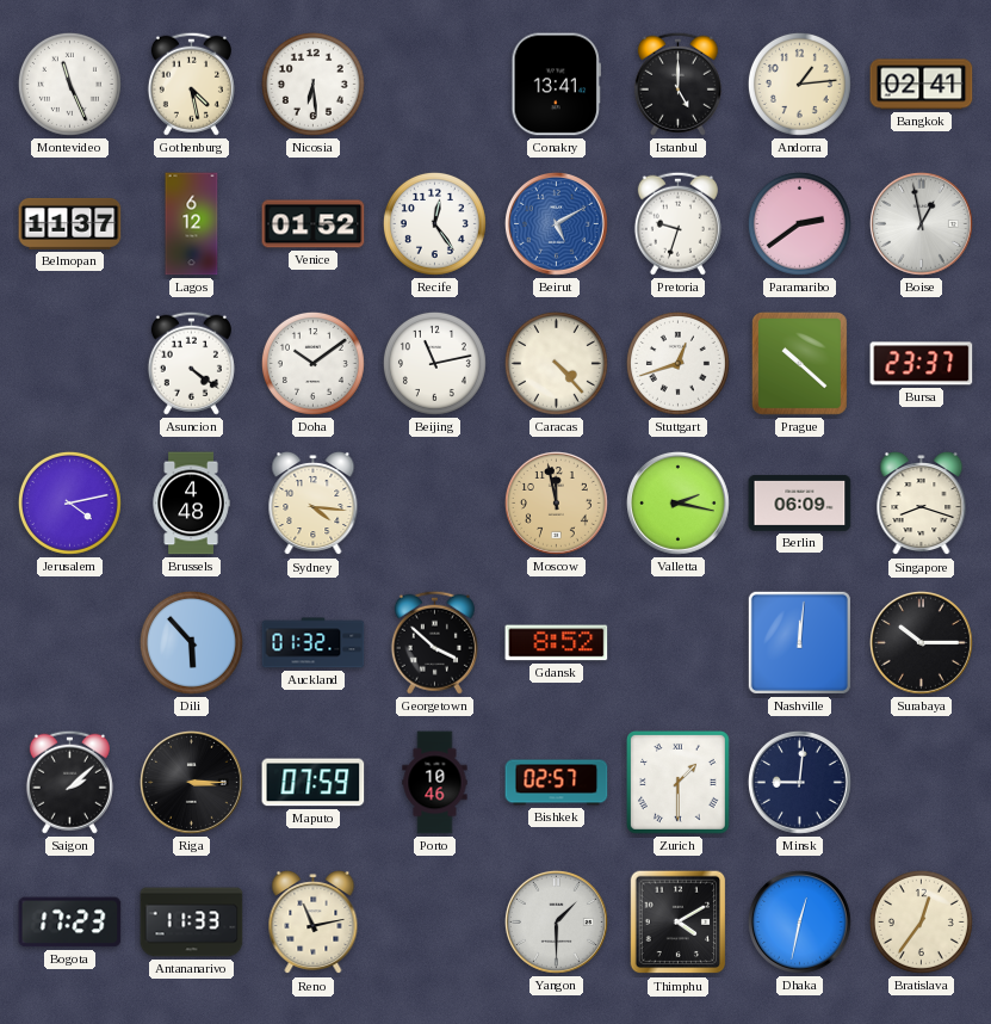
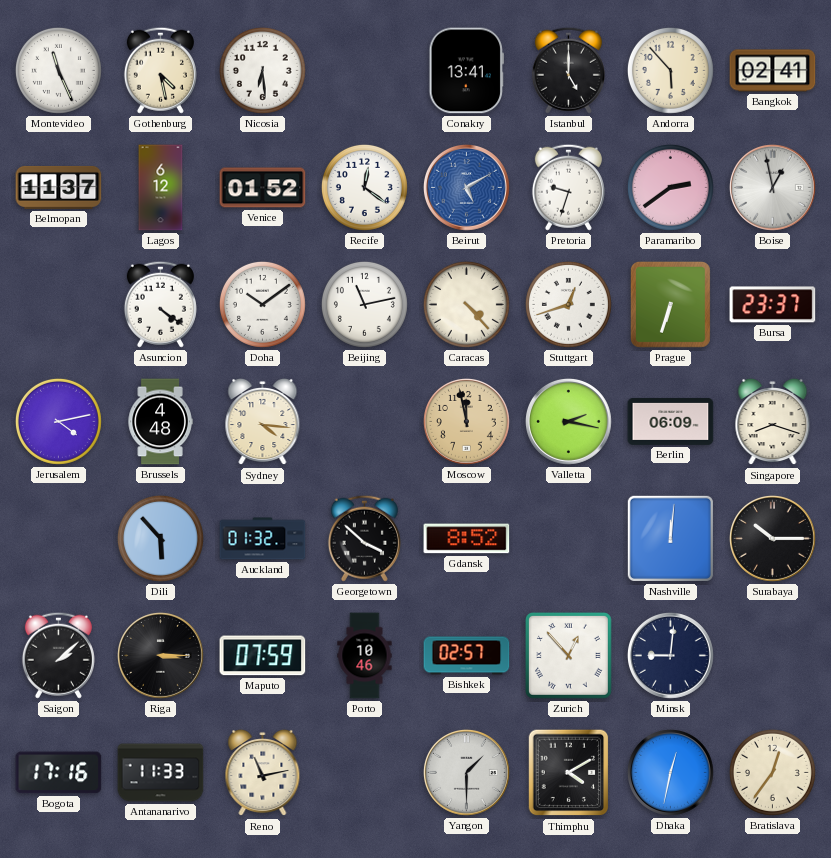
Andorra: 1:14 -> 5:53 (670, 70)
Recife: 12:24 -> 12:21 (364, 187)
Prague: 10:22 -> 6:33 (670, 304)
Zurich: 1:30 -> 12:53 (569, 656)
Bogota: 17:23 -> 17:16 (59, 773)
